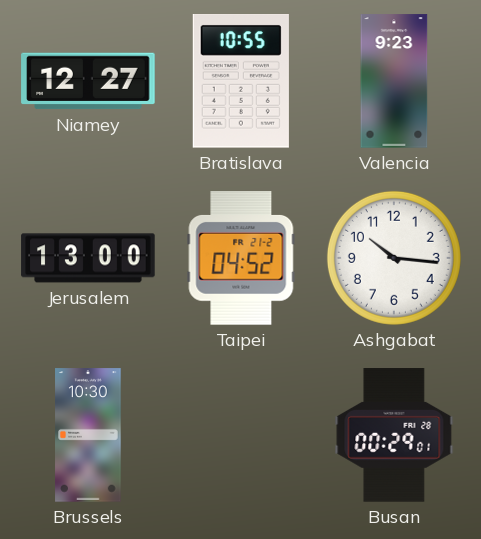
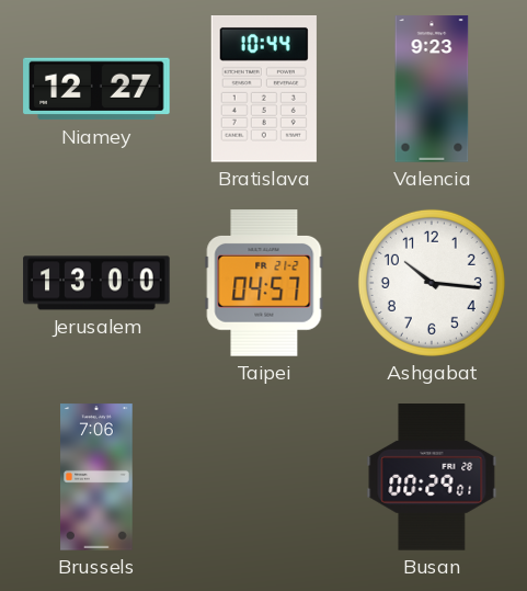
Bratislava: 10:55 -> 10:44 (264, 90)
Taipei: 04:52 -> 04:57 (264, 283)
Brussels: 10:30 -> 7:06 (96, 477)
